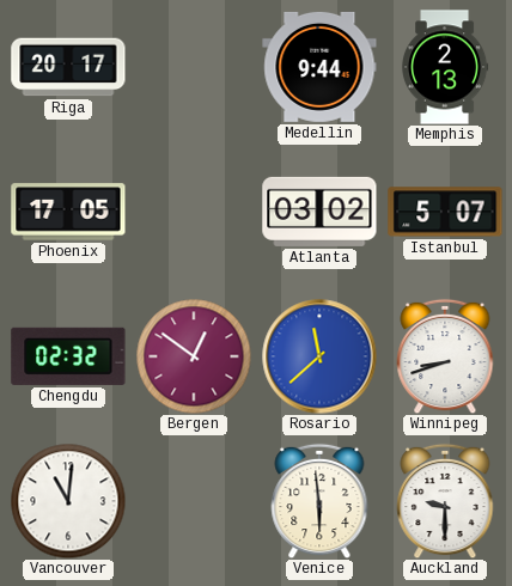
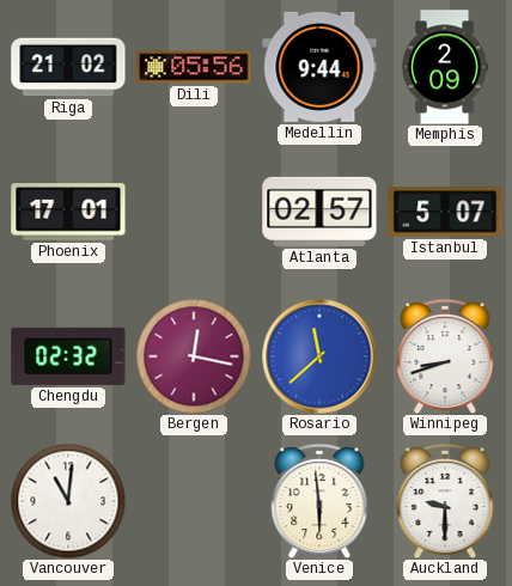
Riga: 20:17 -> 21:02 (68, 67)
Dili: none -> 05:56 (194, 67)
Memphis: 2:13 -> 2:09 (445, 67)
Phoenix: 17:05 -> 17:01 (68, 212)
Atlanta: 03:02 -> 02:57 (319, 212)
Bergen: 12:51 -> 12:17 (194, 356)
